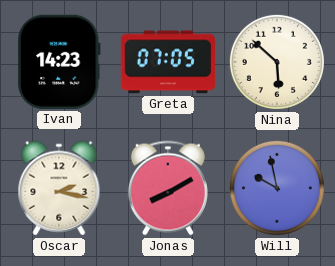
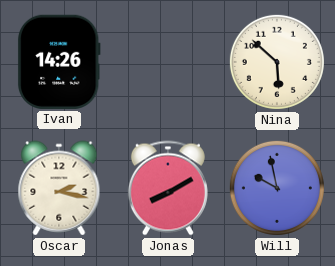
Ivan: 14:23 -> 14:26 (59, 62)
Greta: 07:05 -> none (167, 62)
